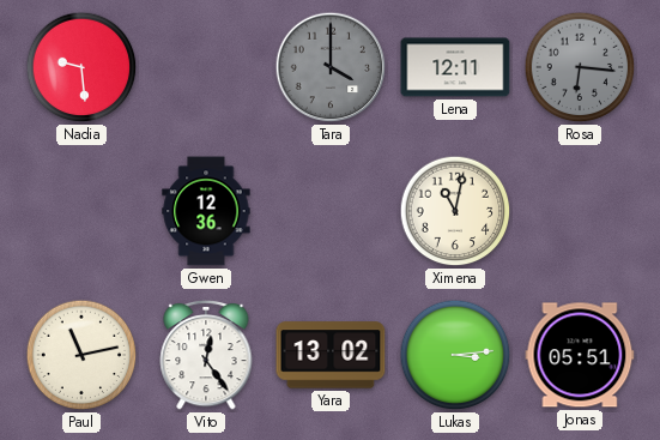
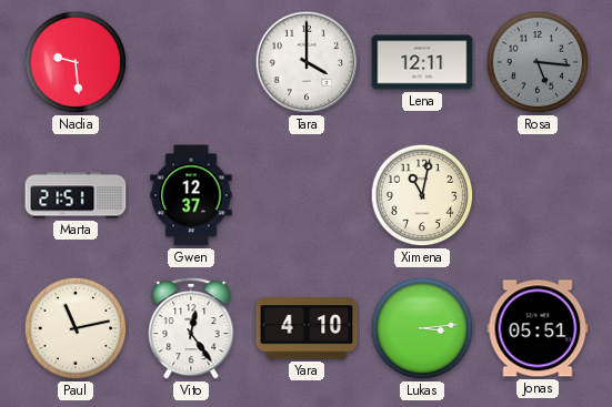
Tara dial: grey -> white (307, 62)
Rosa: 6:16 -> 5:16 (538, 62)
Marta: none -> 21:51 (76, 195)
Gwen: 12:36 -> 12:37 (191, 195)
Yara: 13:02 -> 4:10 (307, 328)
